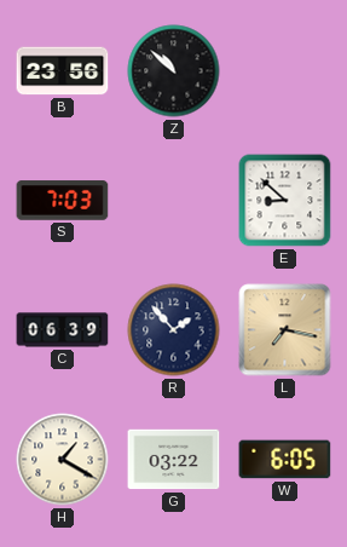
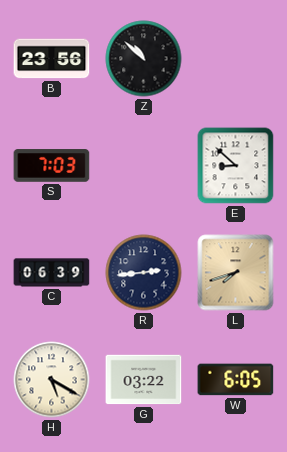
R: 1:53 -> 2:44 (144, 273)
L: 7:17 -> 7:42 (236, 273)
H: 1:20 -> 5:20 (52, 380)
